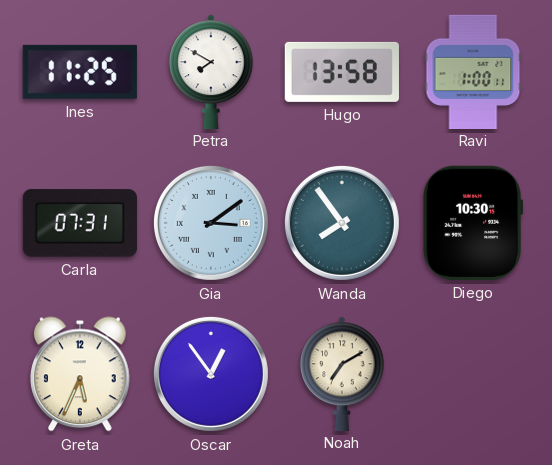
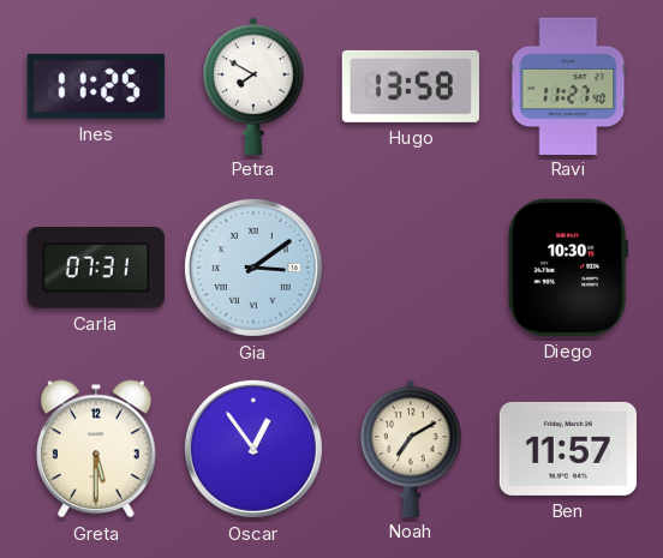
Ravi: 1:00 -> 11:27 (568, 85)
Wanda: 7:54 -> none (342, 223)
Greta: 5:34 -> 5:30 (97, 449)
Ben: none -> 11:57 (567, 449)
